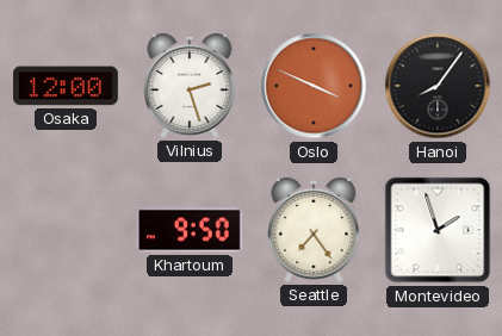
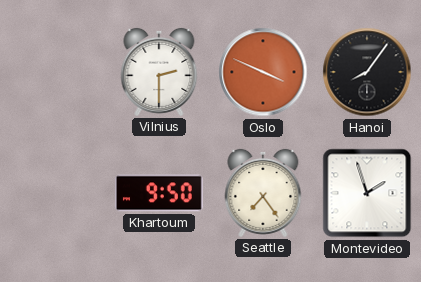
Osaka: 12:00 -> none (66, 86)
Vilnius: 2:27 -> 2:30 (159, 72)
